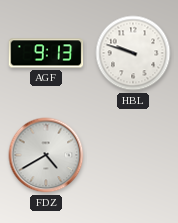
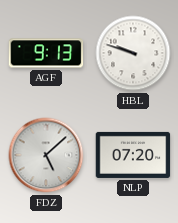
FDZ: 4:40 -> 5:08 (46, 155)
NLP: none -> 07:20 (133, 155)
